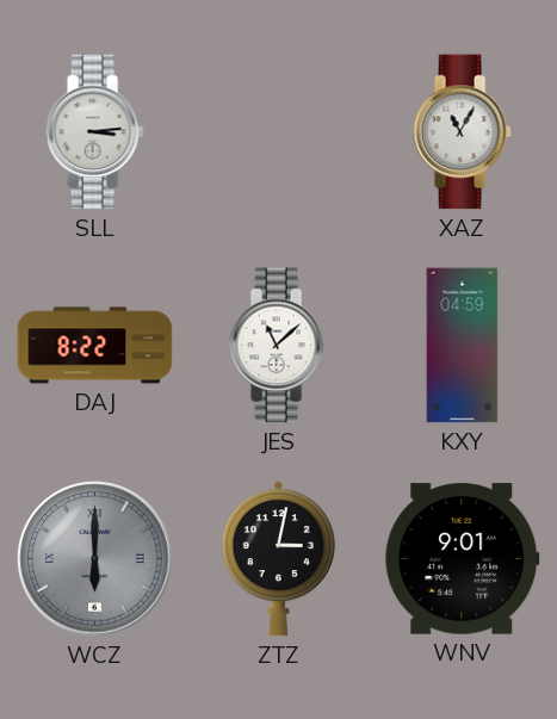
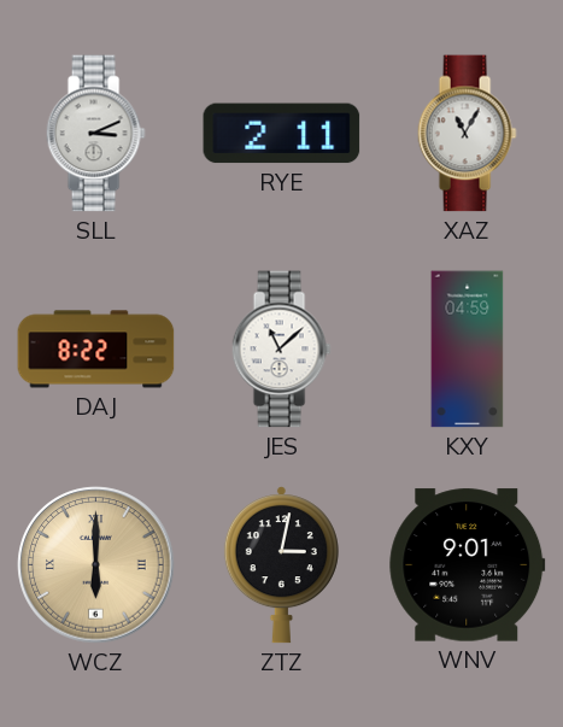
SLL: 3:14 -> 3:11 (95, 134)
RYE: none -> 2:11 (282, 134)
WCZ dial: grey -> champagne (96, 565)
